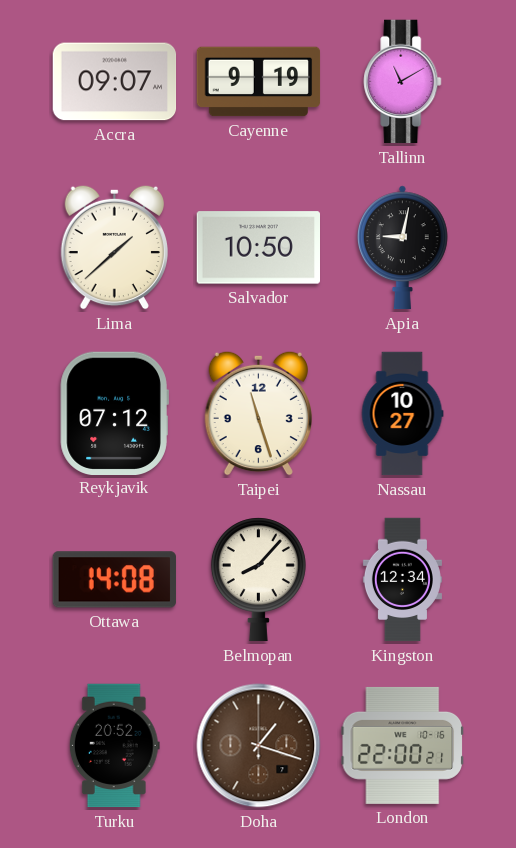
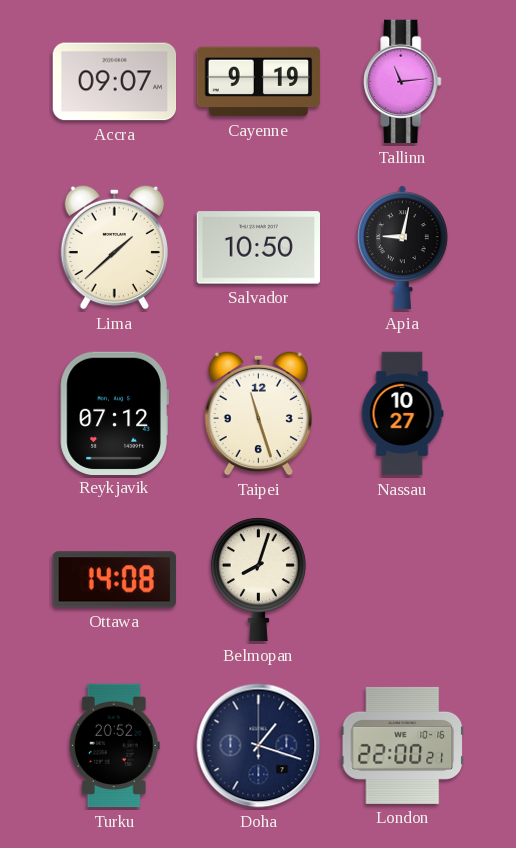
Tallinn: 11:10 -> 11:14 (403, 82)
Belmopan: 8:07 -> 8:03 (258, 580)
Kingston: 12:34 -> none (402, 580)
Doha dial: brown -> navy (259, 746)
